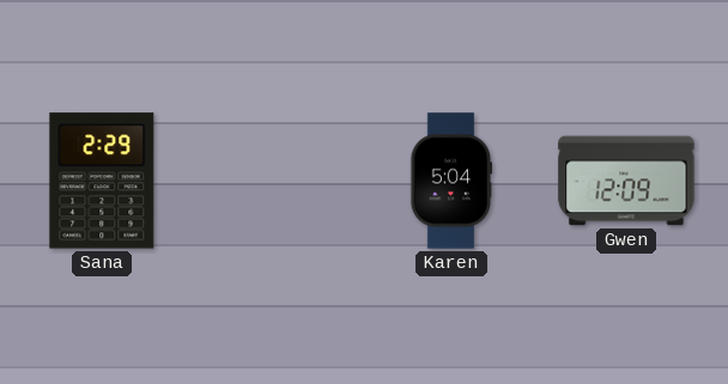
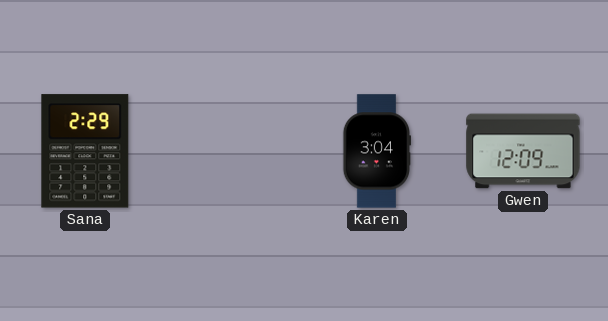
Karen: 5:04 -> 3:04 (376, 151)
